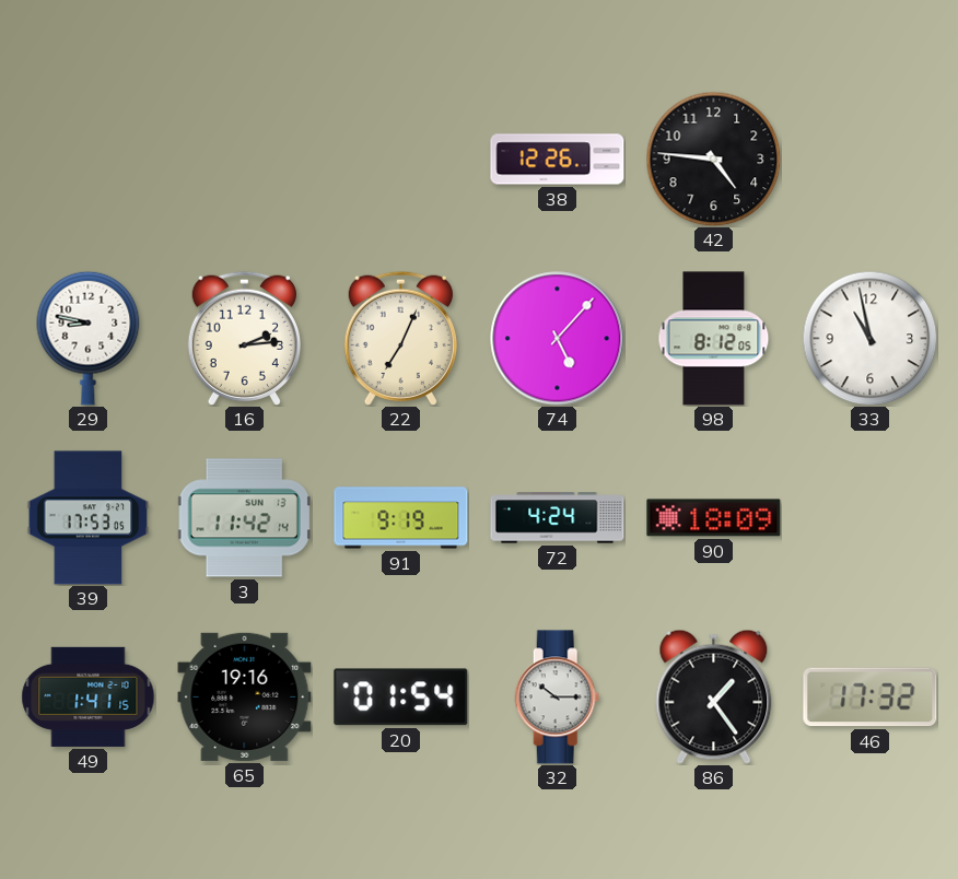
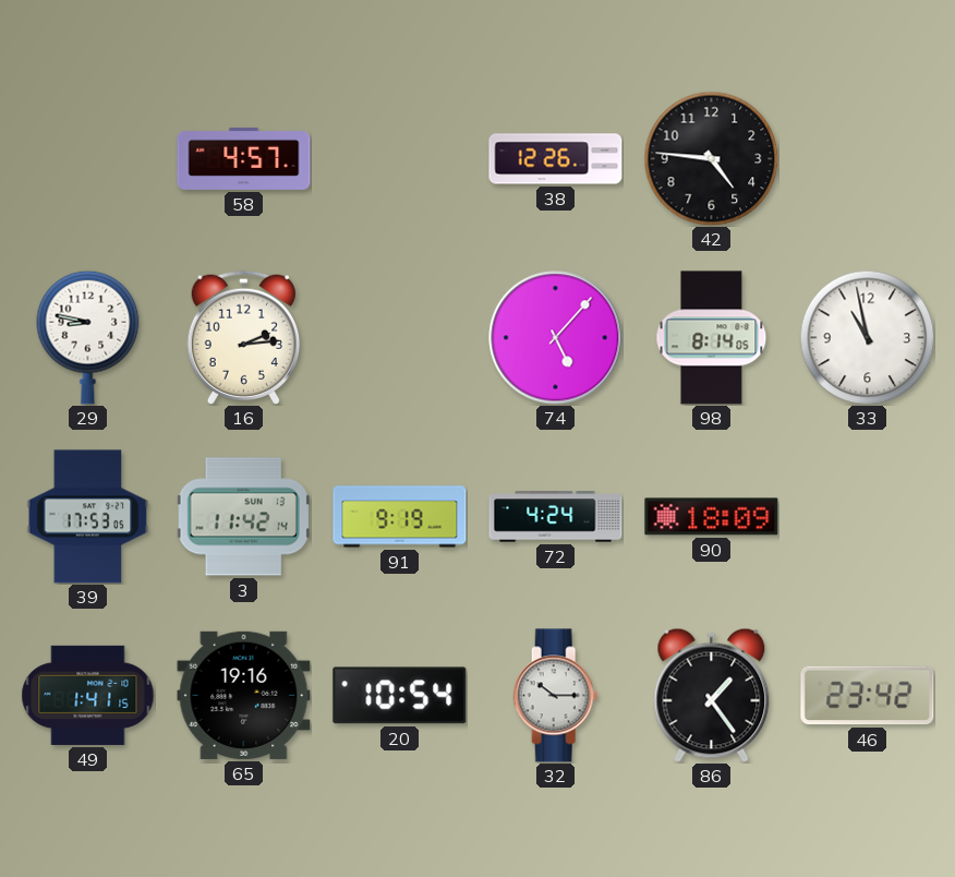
58: none -> 4:57 (244, 158)
22: 7:04 -> none (400, 338)
98: 8:12 -> 8:14 (712, 338)
20: 01:54 -> 10:54 (400, 696)
46: 17:32 -> 23:42 (868, 696)
